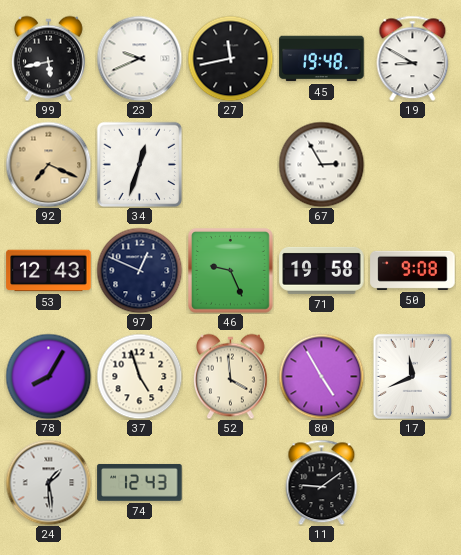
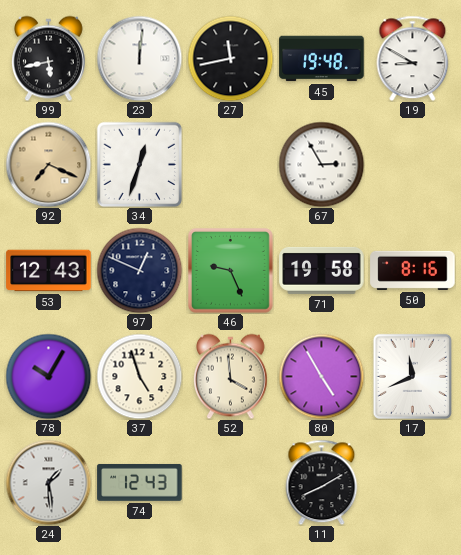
23: 9:41 -> 12:01 (139, 58)
50: 9:08 -> 8:16 (413, 270)
78: 8:05 -> 10:05 (48, 376)
11: 9:09 -> 8:10 (322, 482)
